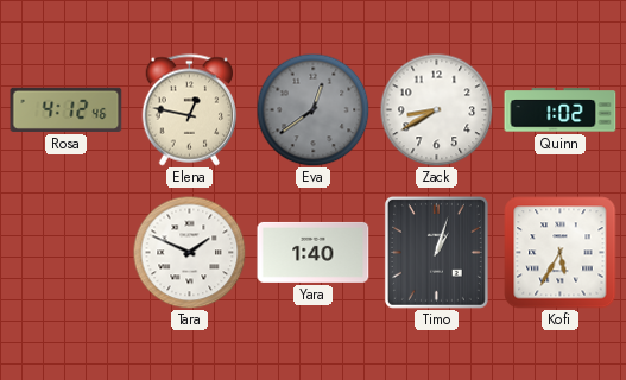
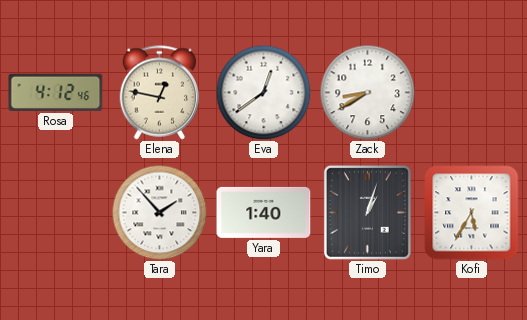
Eva dial: grey -> white (263, 92)
Quinn: 1:02 -> none (561, 110)
Tara: 1:49 -> 1:53 (159, 212)
